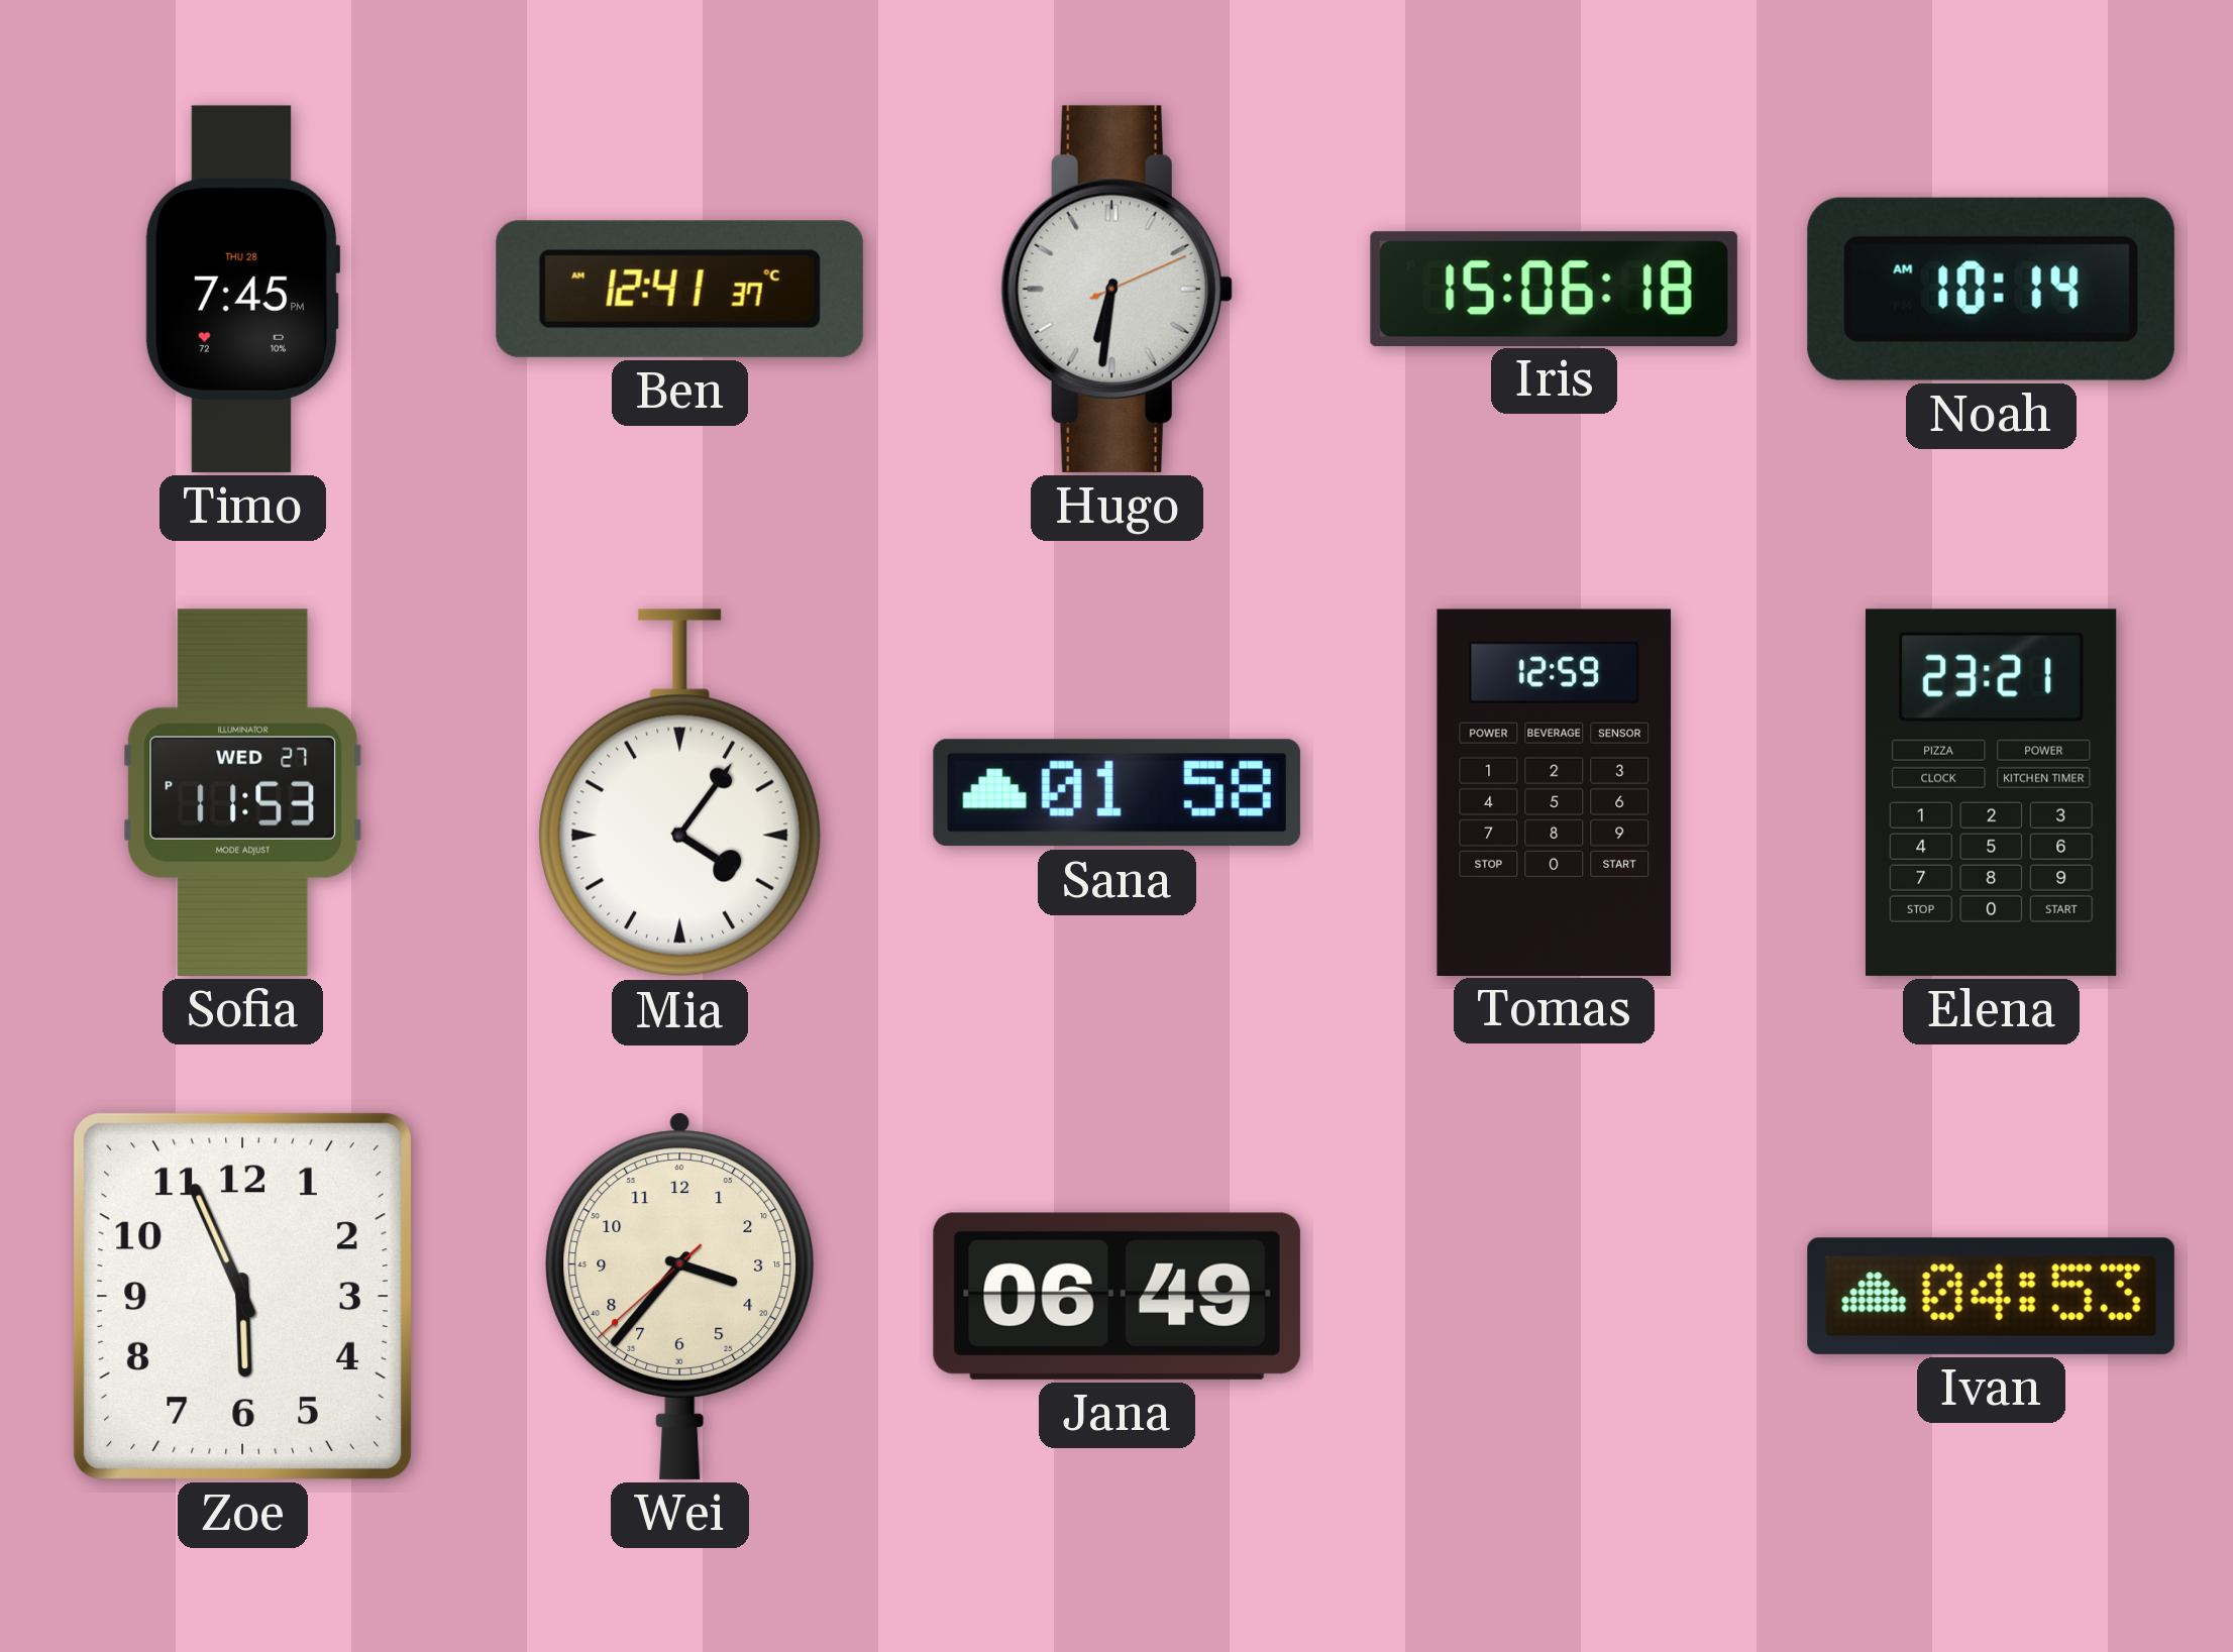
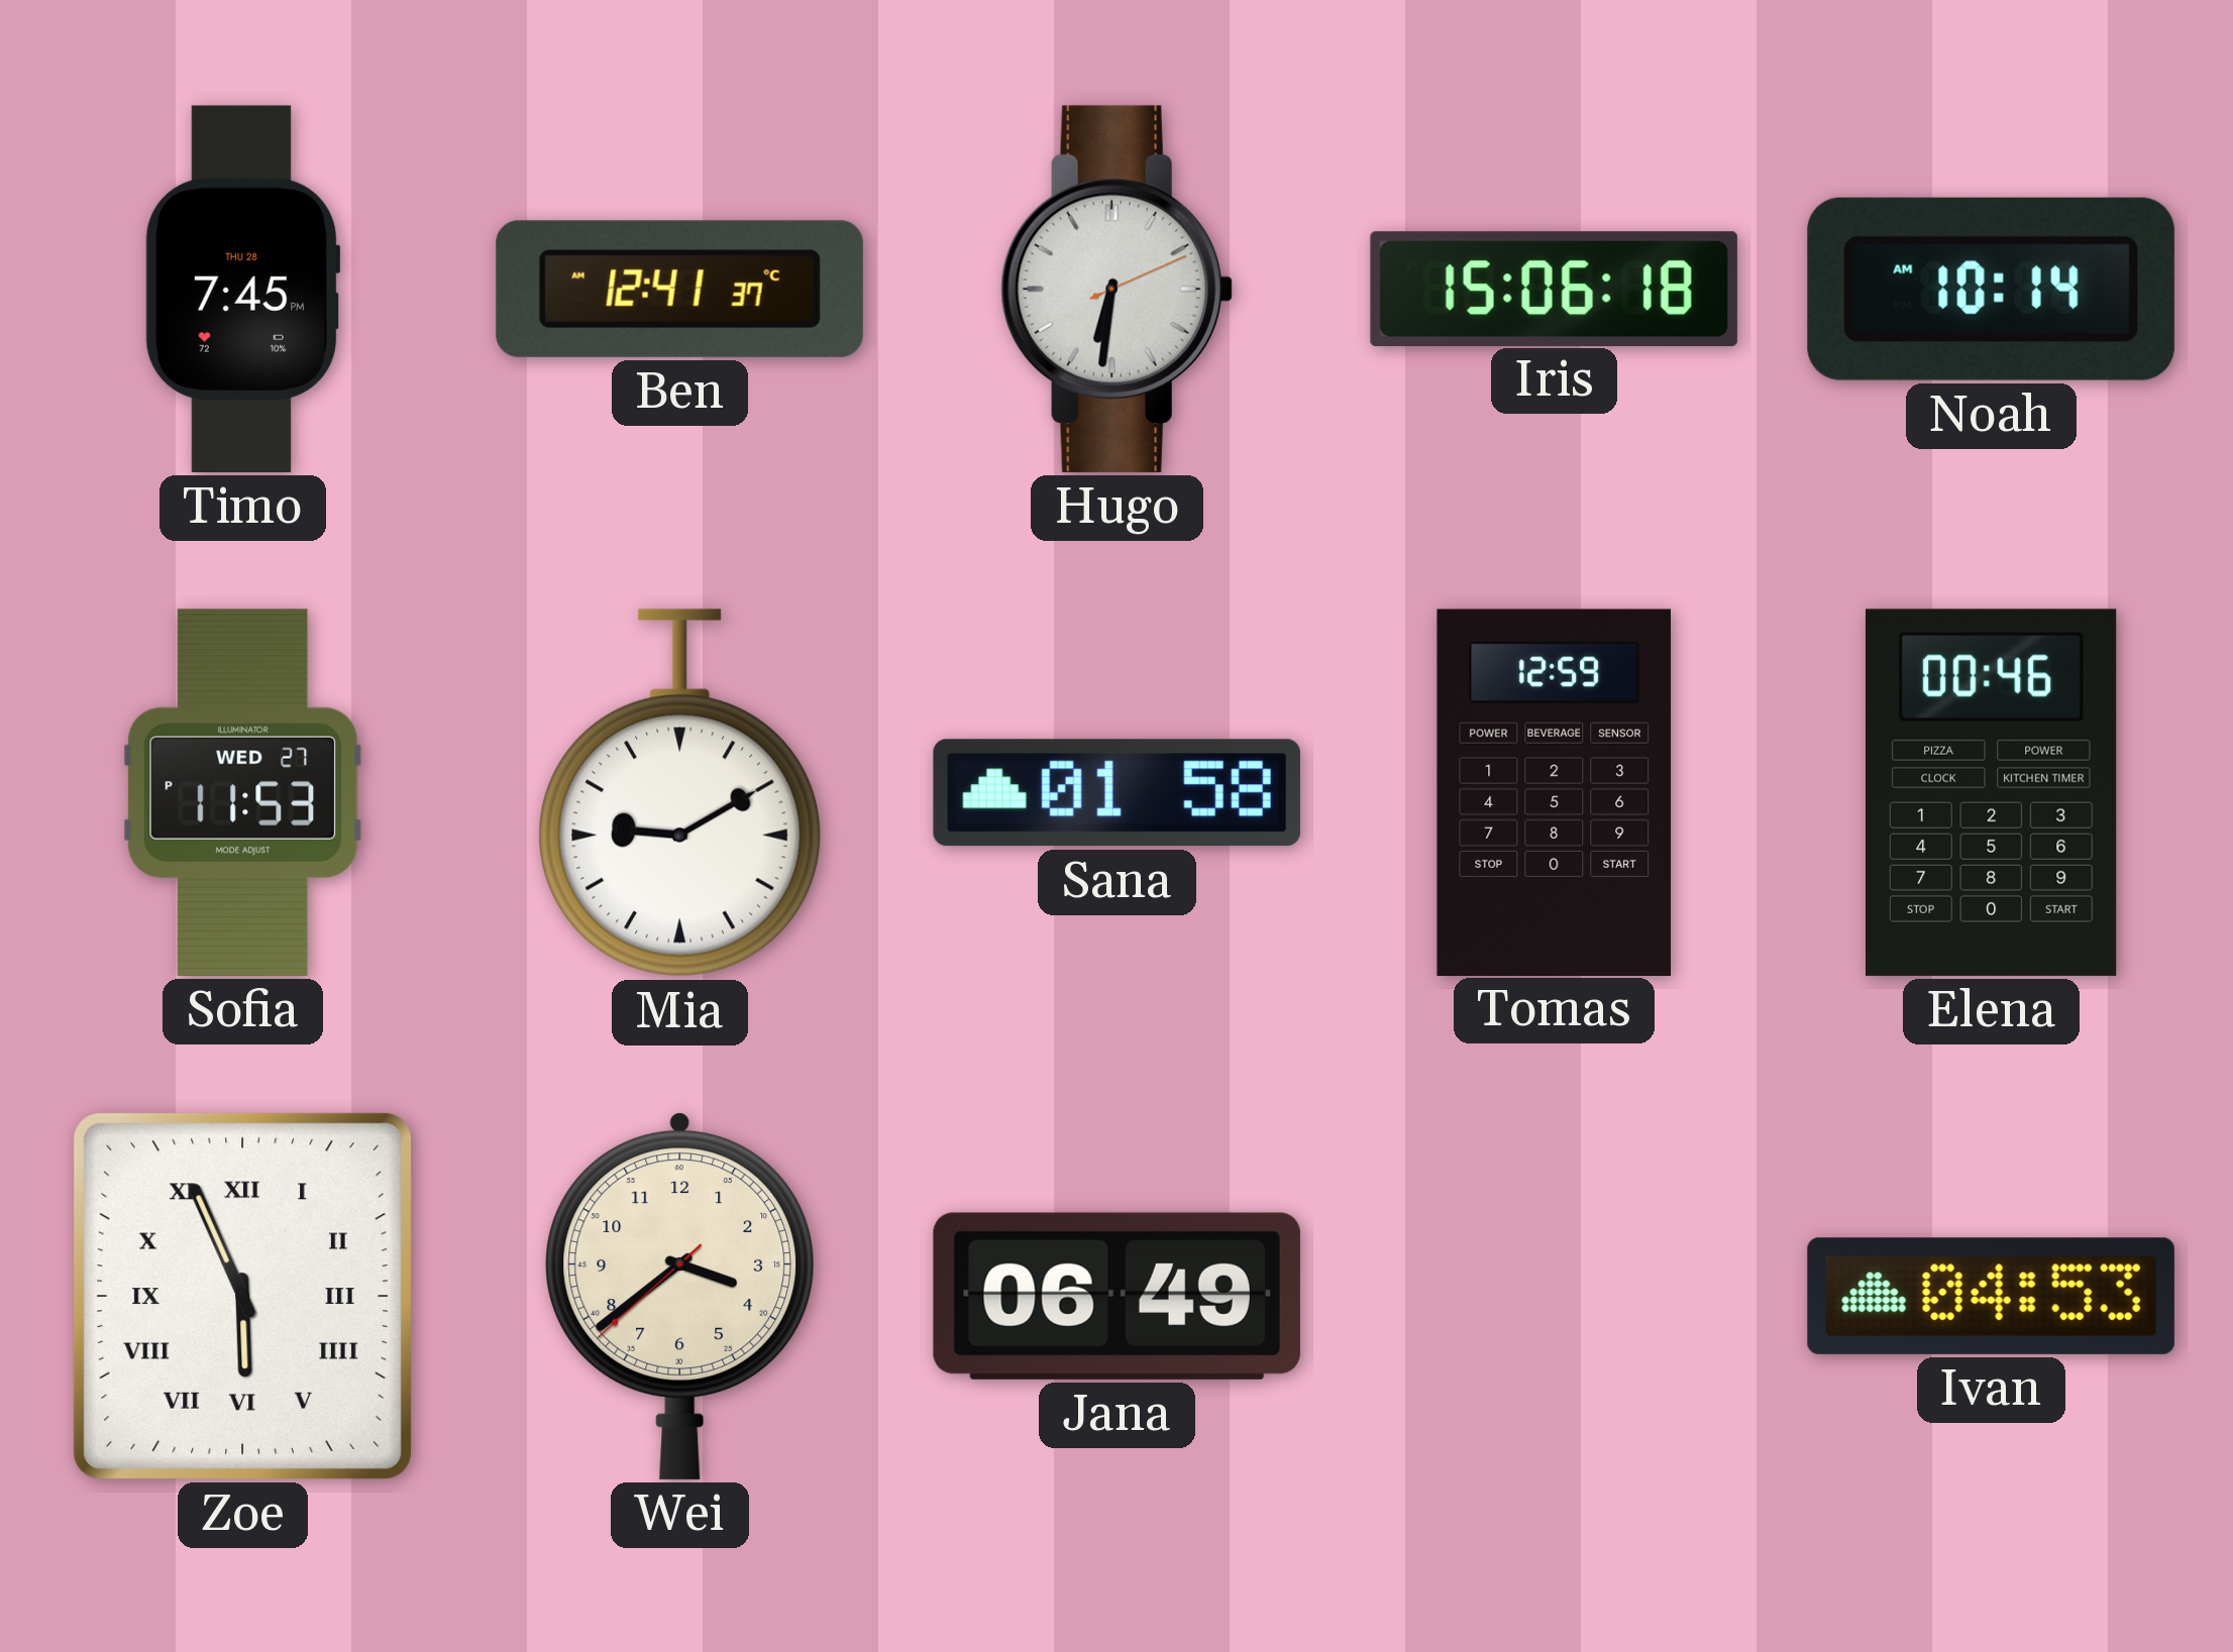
Mia: 4:06 -> 9:10 (680, 793)
Elena: 23:21 -> 00:46 (1992, 792)
Zoe numerals: Arabic -> Roman (242, 1296)
Wei: 3:36 -> 3:38 (680, 1296)
